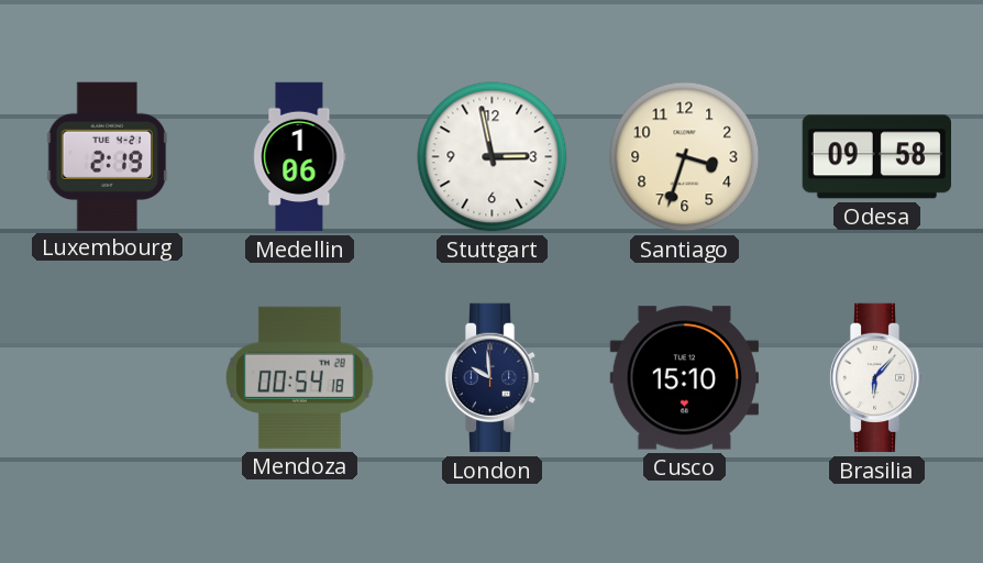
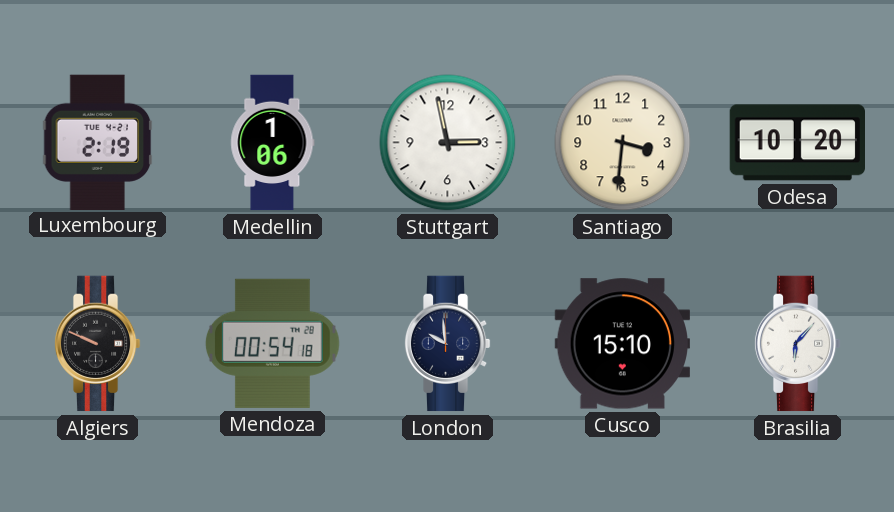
Santiago: 3:33 -> 3:31 (623, 143)
Odesa: 09:58 -> 10:20 (797, 143)
Algiers: none -> 9:49 (97, 344)
